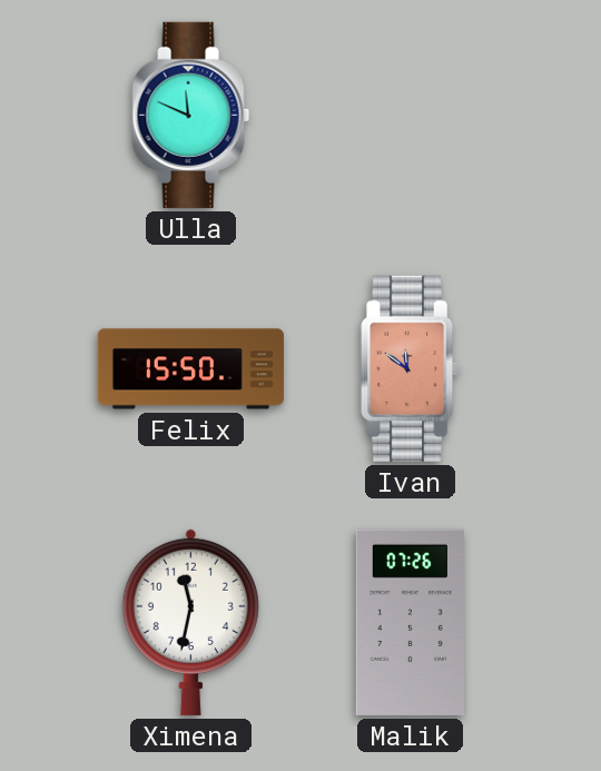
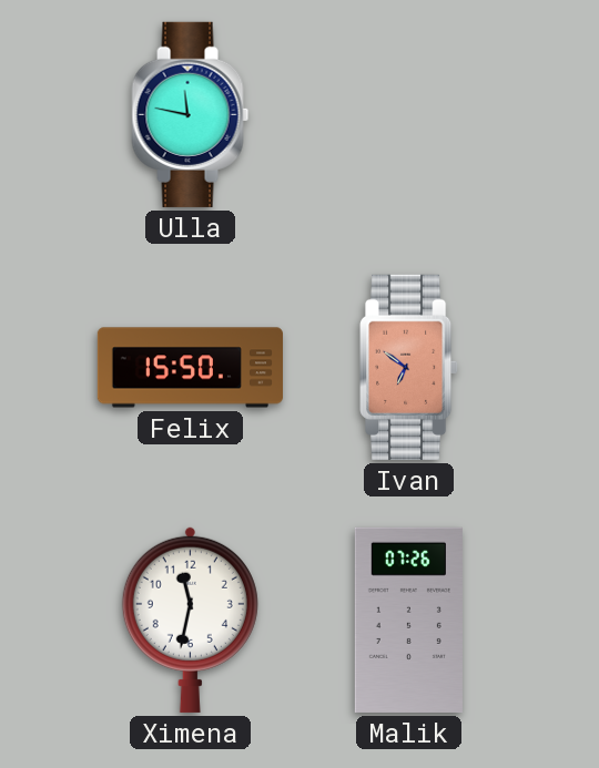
Ulla: 11:49 -> 11:47 (191, 114)
Ivan: 11:51 -> 6:51 (409, 367)
